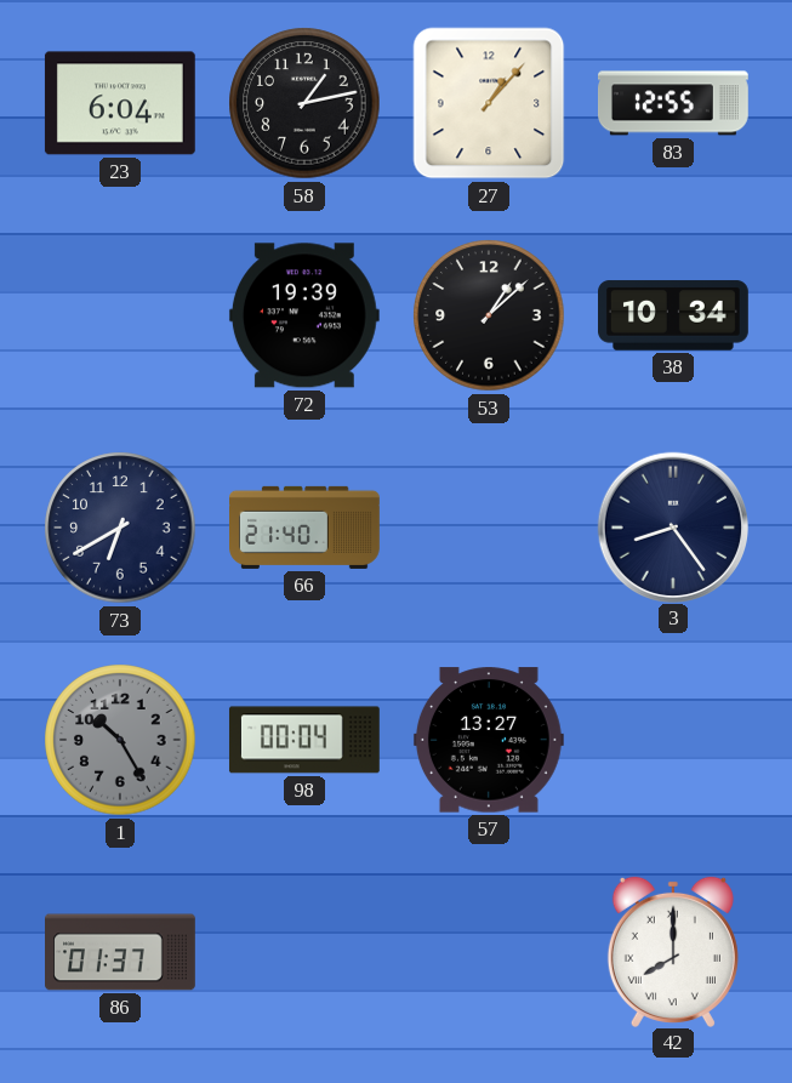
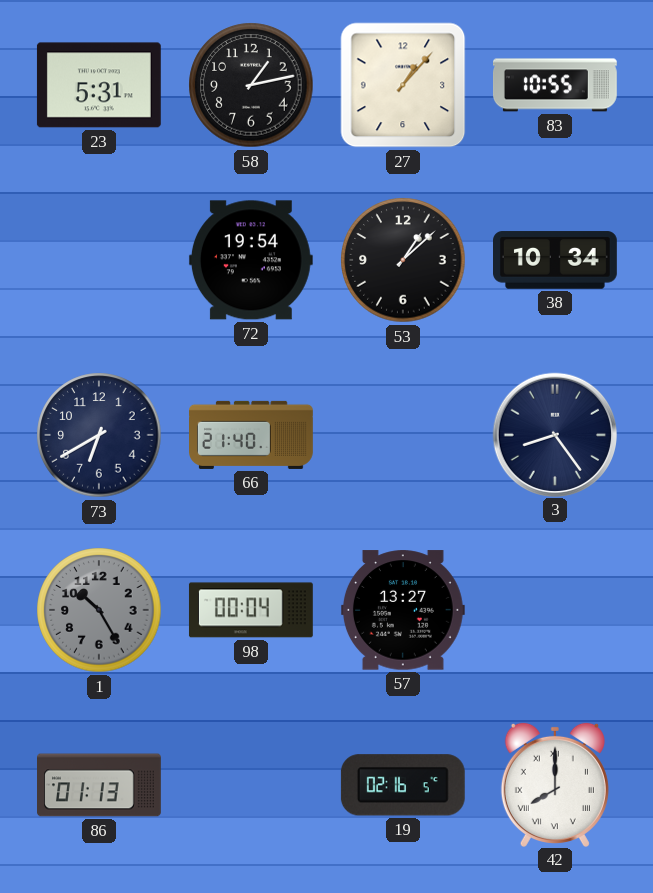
23: 6:04 -> 5:31 (99, 85)
83: 12:55 -> 10:55 (556, 85)
72: 19:39 -> 19:54 (251, 260)
86: 01:37 -> 01:13 (100, 785)
19: none -> 02:16 (403, 785)
